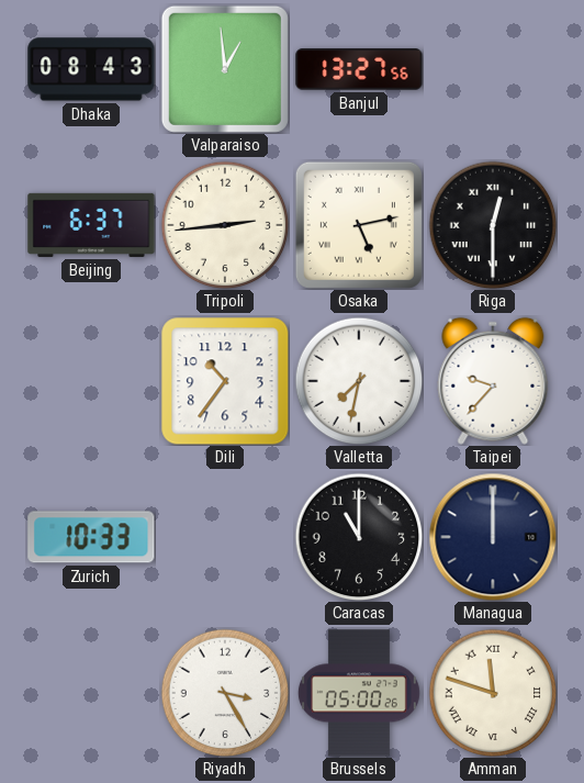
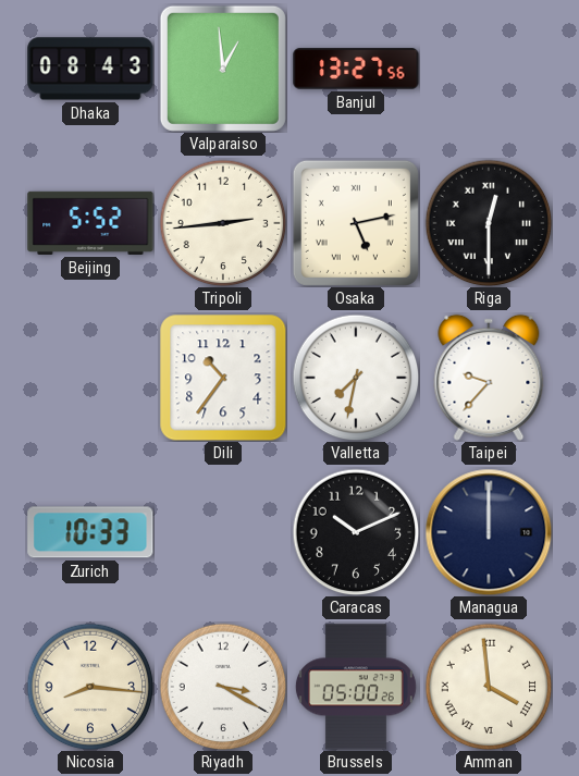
Beijing: 6:37 -> 5:52 (90, 223)
Caracas: 11:00 -> 10:11 (356, 532)
Nicosia: none -> 8:16 (90, 687)
Riyadh: 3:25 -> 3:20 (223, 687)
Amman: 11:48 -> 3:59 (489, 687)
